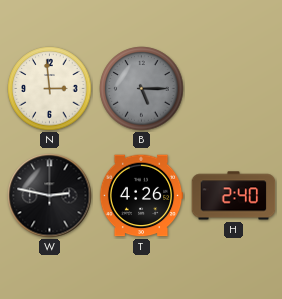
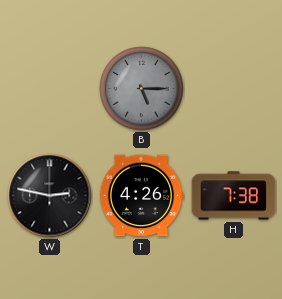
N: 2:59 -> none (50, 89)
H: 2:40 -> 7:38 (234, 196)
